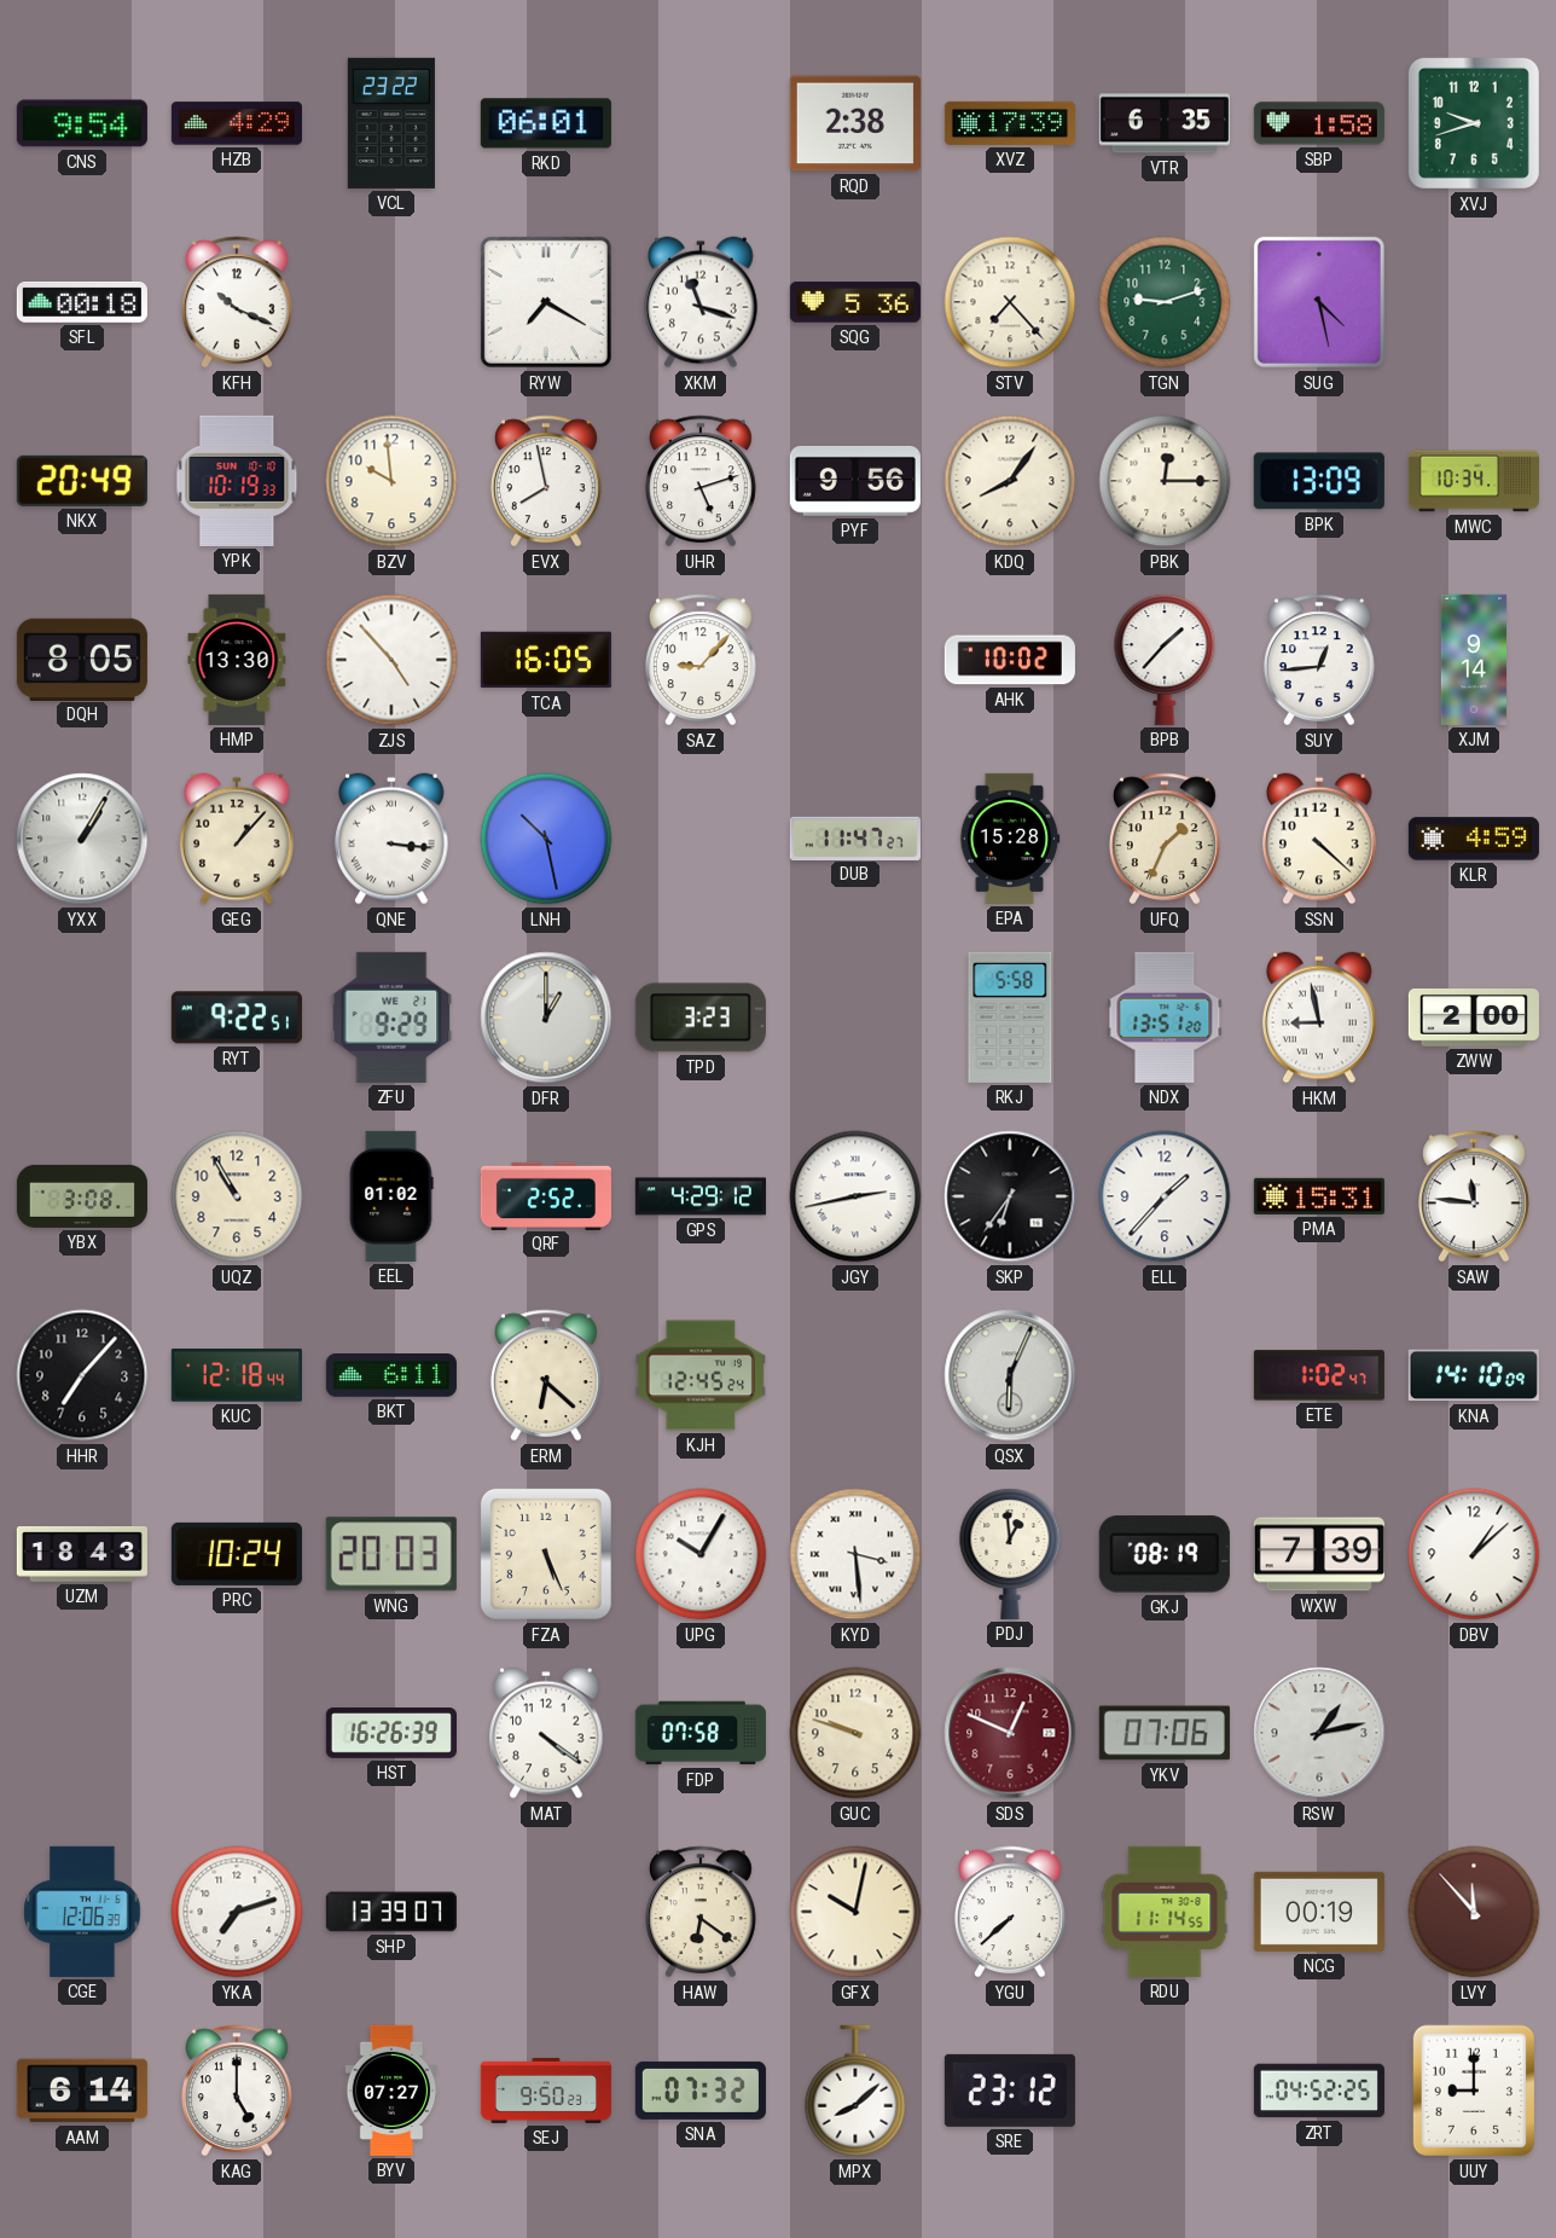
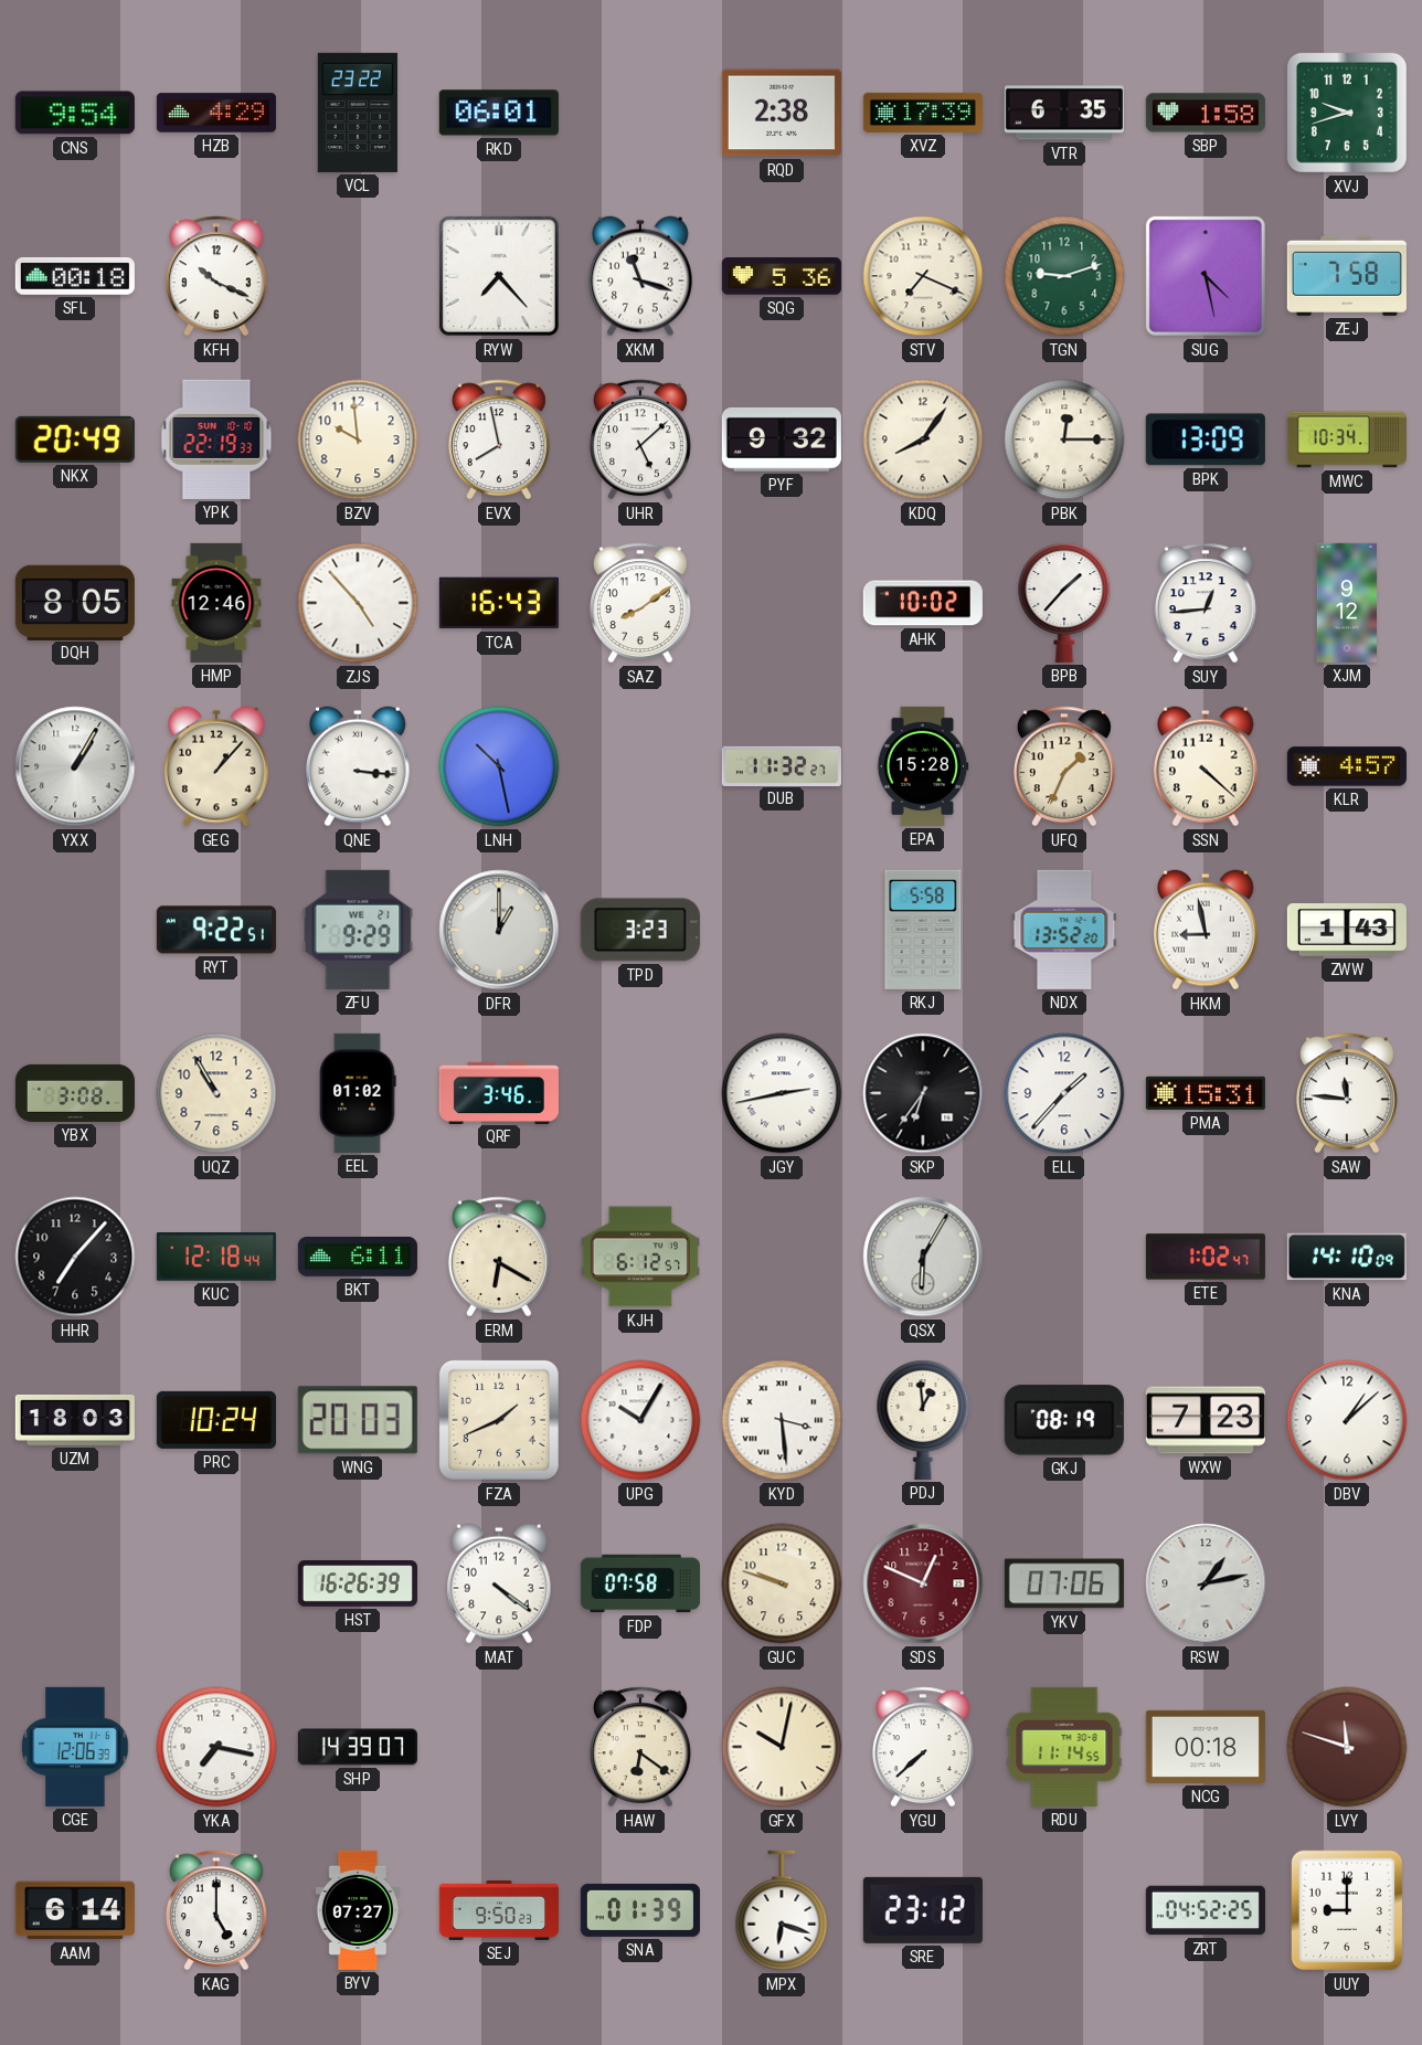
RYW: 7:20 -> 7:23 (499, 276)
STV: 7:23 -> 7:19 (923, 276)
ZEJ: none -> 7:58 (1347, 276)
YPK: 10:19 -> 22:19 (216, 439)
UHR: 5:12 -> 5:08 (640, 439)
PYF: 9:56 -> 9:32 (782, 441)
HMP: 13:30 -> 12:46 (216, 603)
TCA: 16:05 -> 16:43 (499, 603)
SAZ: 9:07 -> 8:09 (640, 603)
XJM: 9:14 -> 9:12 (1346, 603)
DUB: 11:47 -> 11:32 (782, 765)
KLR: 4:59 -> 4:57 (1347, 766)
NDX: 13:51 -> 13:52 (1064, 930)
ZWW: 2:00 -> 1:43 (1347, 931)
QRF: 2:52 -> 3:46 (499, 1092)
GPS: 4:29 -> none (701, 1196)
ERM: 6:22 -> 6:20 (499, 1257)
KJH: 12:45 -> 6:12 (640, 1257)
QSX: 6:04 -> 6:05 (923, 1257)
UZM: 18:43 -> 18:03 (75, 1421)
FZA: 5:26 -> 1:41 (499, 1420)
WXW: 7:39 -> 7:23 (1206, 1420)
YKA: 7:12 -> 7:17 (216, 1747)
SHP: 13:39 -> 14:39 (358, 1747)
NCG: 00:19 -> 00:18 (1206, 1747)
LVY: 11:53 -> 11:48 (1347, 1747)
SNA: 07:32 -> 01:39 (640, 1910)
MPX: 8:08 -> 6:18 (782, 1910)
